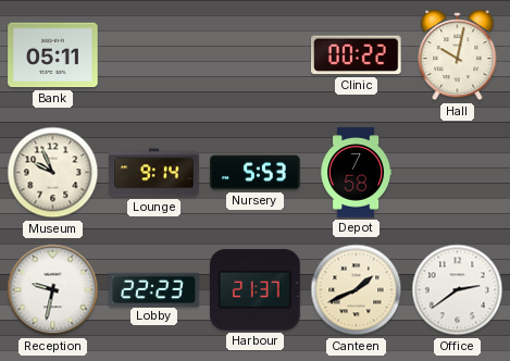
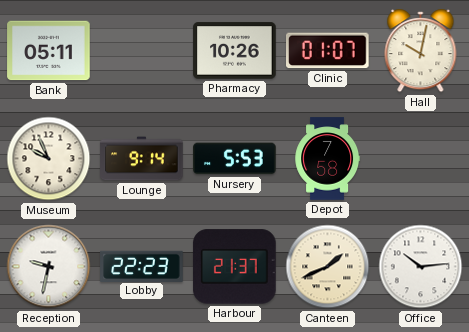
Pharmacy: none -> 10:26 (235, 51)
Clinic: 00:22 -> 01:07 (328, 51)
Office: 2:39 -> 10:14 (421, 267)
